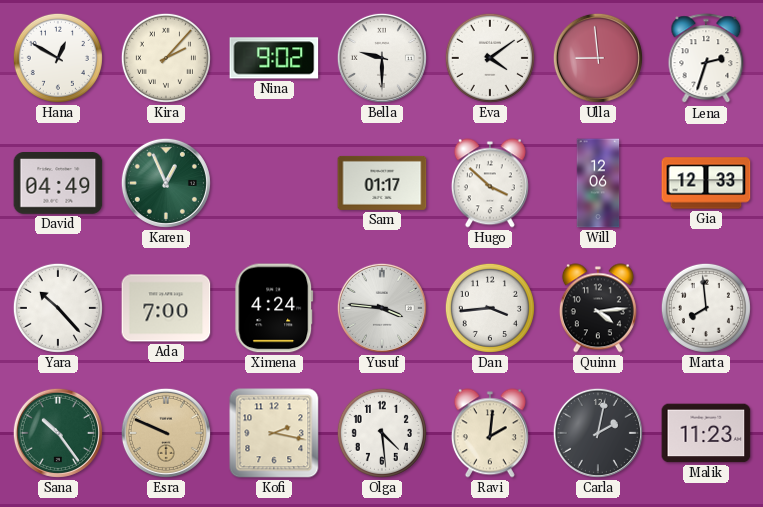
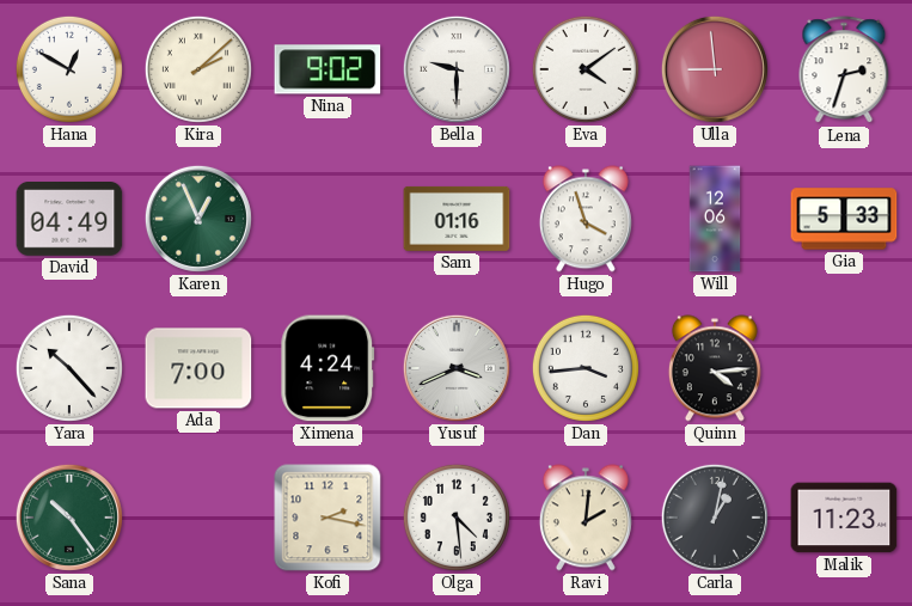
Kira: 2:07 -> 2:08 (198, 69)
Sam: 01:17 -> 01:16 (457, 219)
Hugo: 3:52 -> 3:57 (586, 219)
Gia: 12:33 -> 5:33 (844, 219)
Yusuf: 3:46 -> 3:41 (457, 368)
Marta: 7:59 -> none (706, 308)
Esra: 9:49 -> none (166, 433)
Carla: 2:02 -> 1:02 (715, 518)
